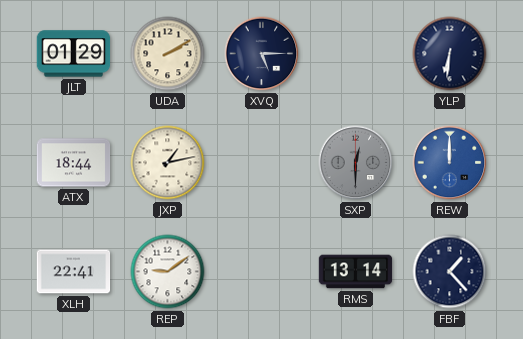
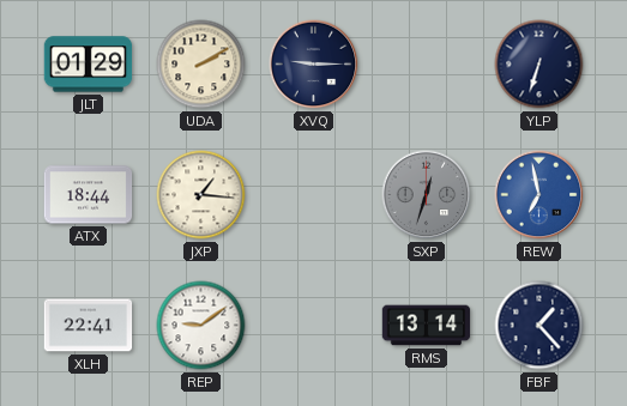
XVQ: 5:15 -> 9:15 (314, 65)
YLP: 6:31 -> 6:33 (539, 65)
JXP: 1:13 -> 1:16 (201, 195)
SXP: 12:30 -> 12:33 (427, 195)
REW: 12:00 -> 6:58 (539, 195)
